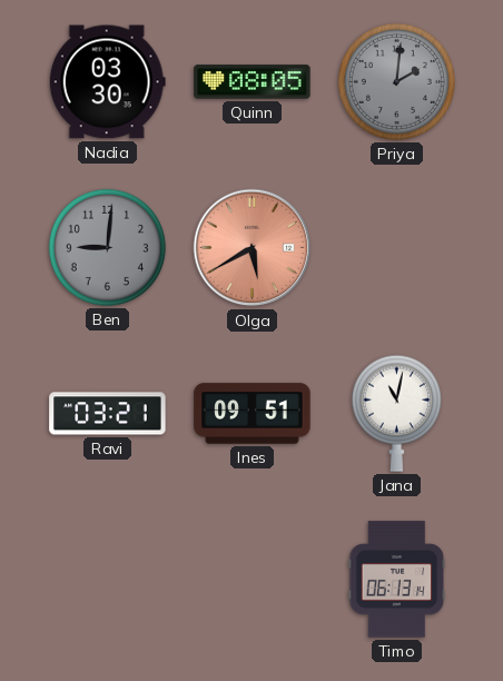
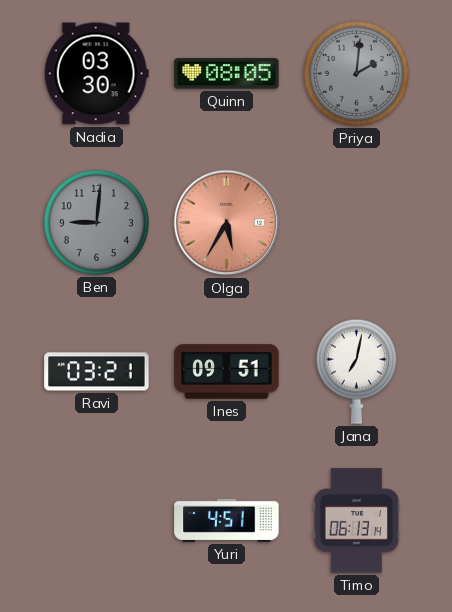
Olga: 5:40 -> 5:35 (227, 223)
Jana: 11:02 -> 7:02 (356, 371)
Yuri: none -> 4:51 (227, 520)
